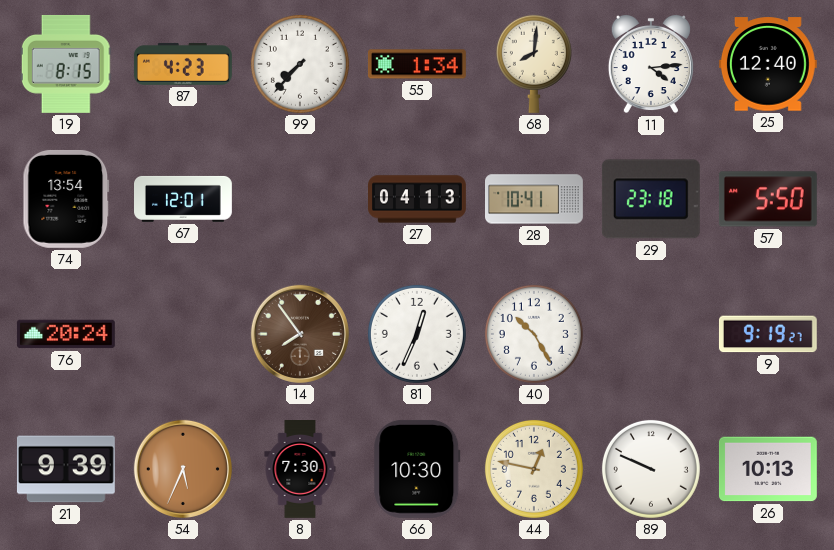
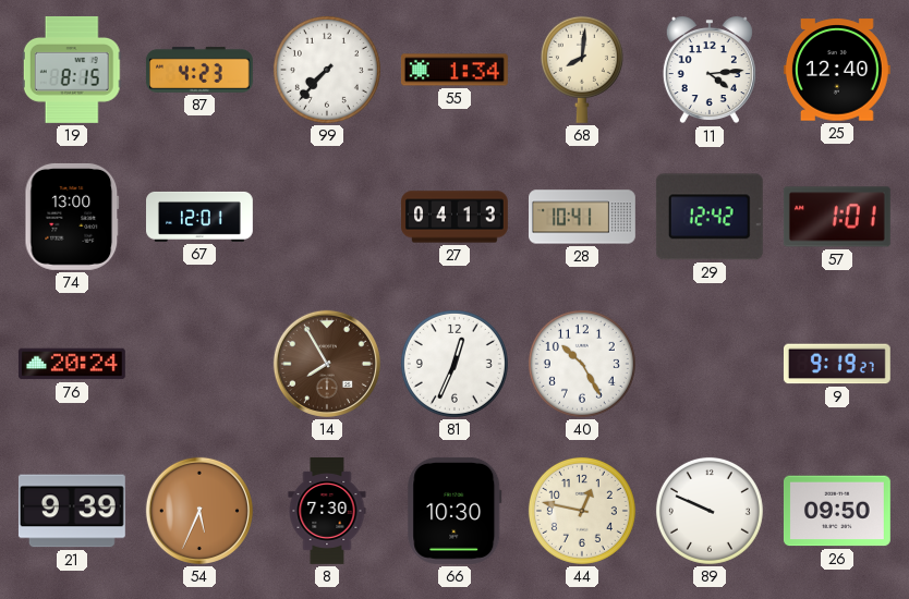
74: 13:54 -> 13:00 (72, 217)
29: 23:18 -> 12:42 (710, 217)
57: 5:50 -> 1:01 (837, 217)
14: 7:54 -> 7:55 (327, 364)
26: 10:13 -> 09:50 (837, 511)
